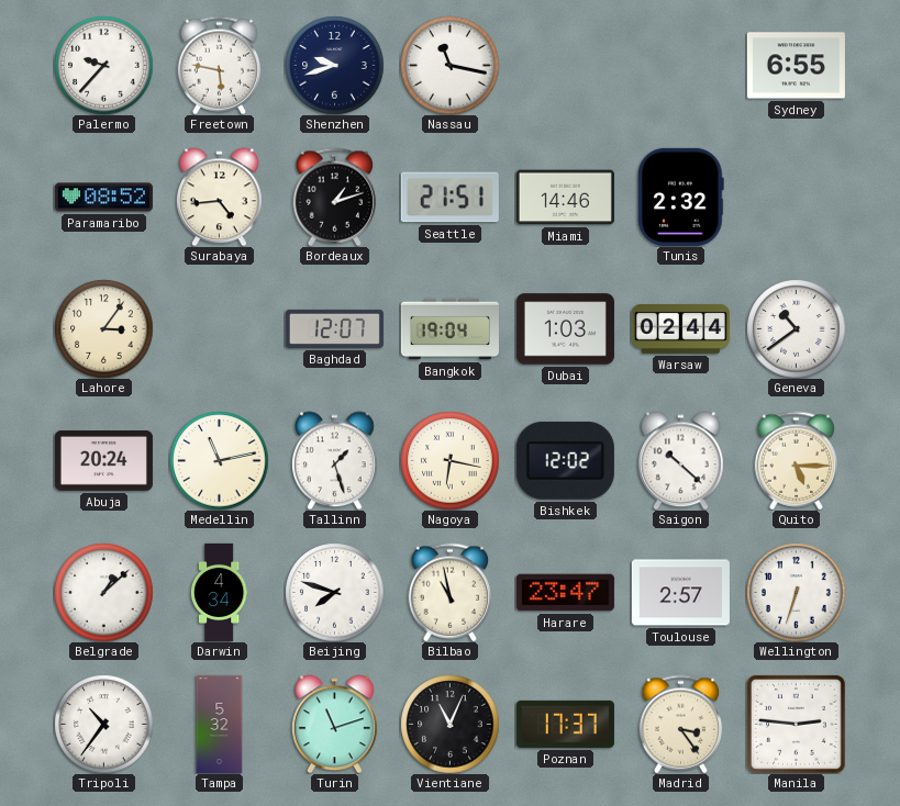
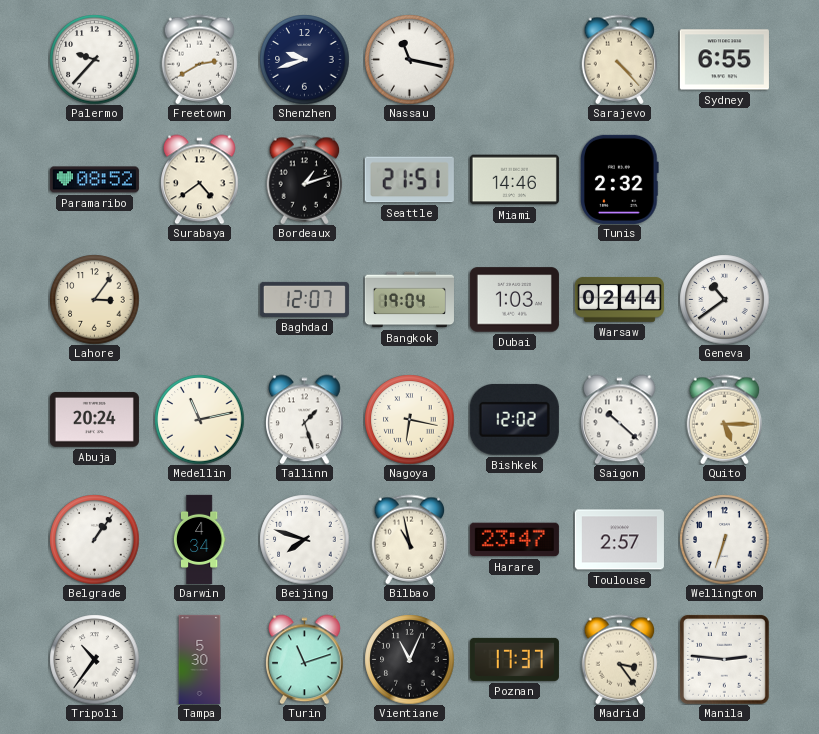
Freetown: 5:47 -> 2:40 (200, 59)
Sarajevo: none -> 4:23 (620, 59)
Surabaya: 4:44 -> 4:39 (200, 179)
Belgrade: 1:08 -> 1:06 (94, 539)
Tampa: 5:32 -> 5:30 (200, 659)
